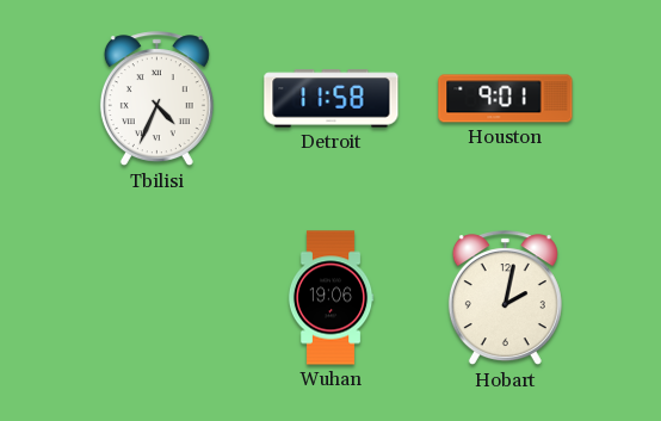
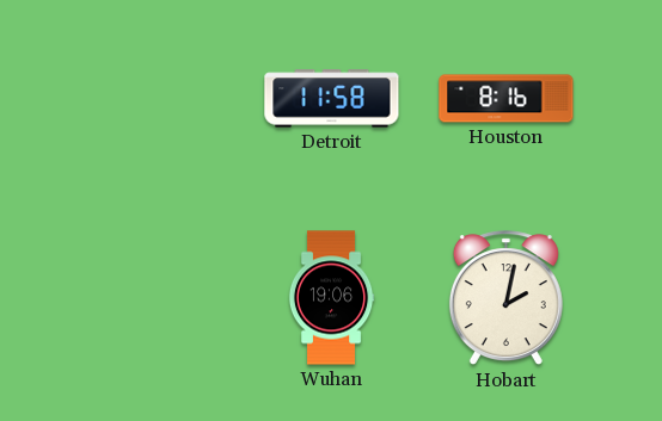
Tbilisi: 4:34 -> none (156, 99)
Houston: 9:01 -> 8:16 (507, 99)
